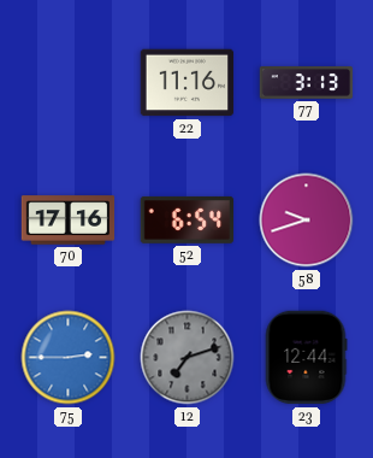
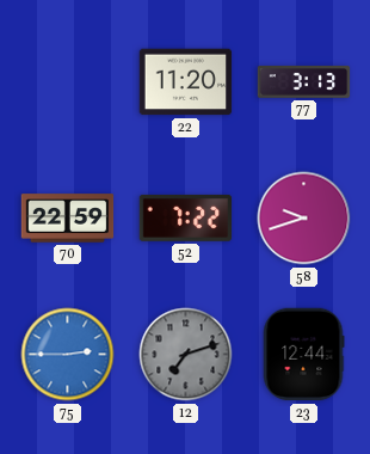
22: 11:16 -> 11:20 (186, 82)
70: 17:16 -> 22:59 (68, 219)
52: 6:54 -> 7:22 (186, 217)
